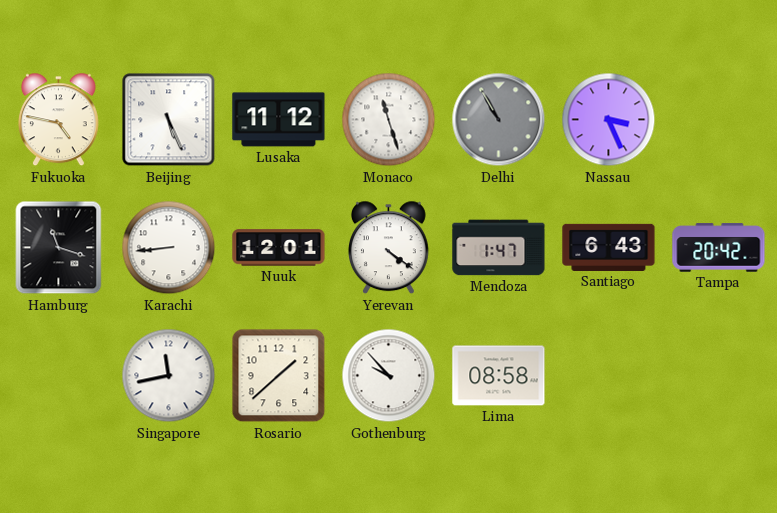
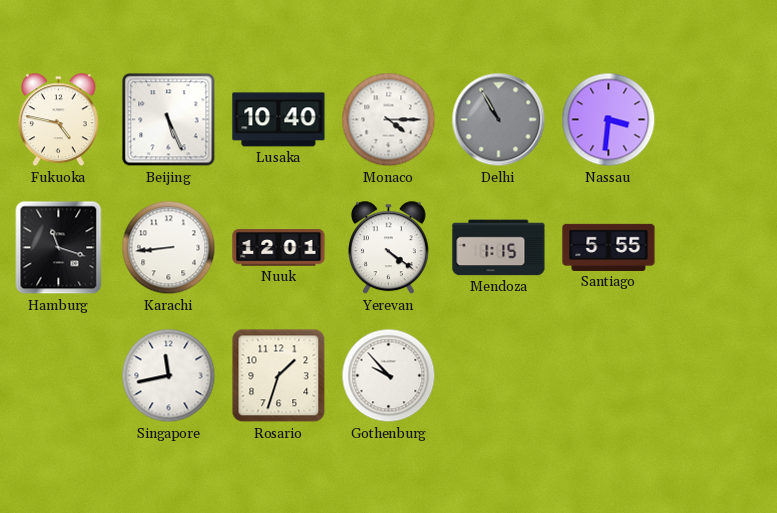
Lusaka: 11:12 -> 10:40 (279, 120)
Monaco: 11:27 -> 4:15 (389, 120)
Nassau: 3:26 -> 3:31 (609, 120)
Mendoza: 1:47 -> 1:15 (499, 248)
Santiago: 6:43 -> 5:55 (609, 247)
Tampa: 20:42 -> none (719, 248)
Rosario: 1:38 -> 1:33 (279, 376)
Lima: 08:58 -> none (499, 376)
